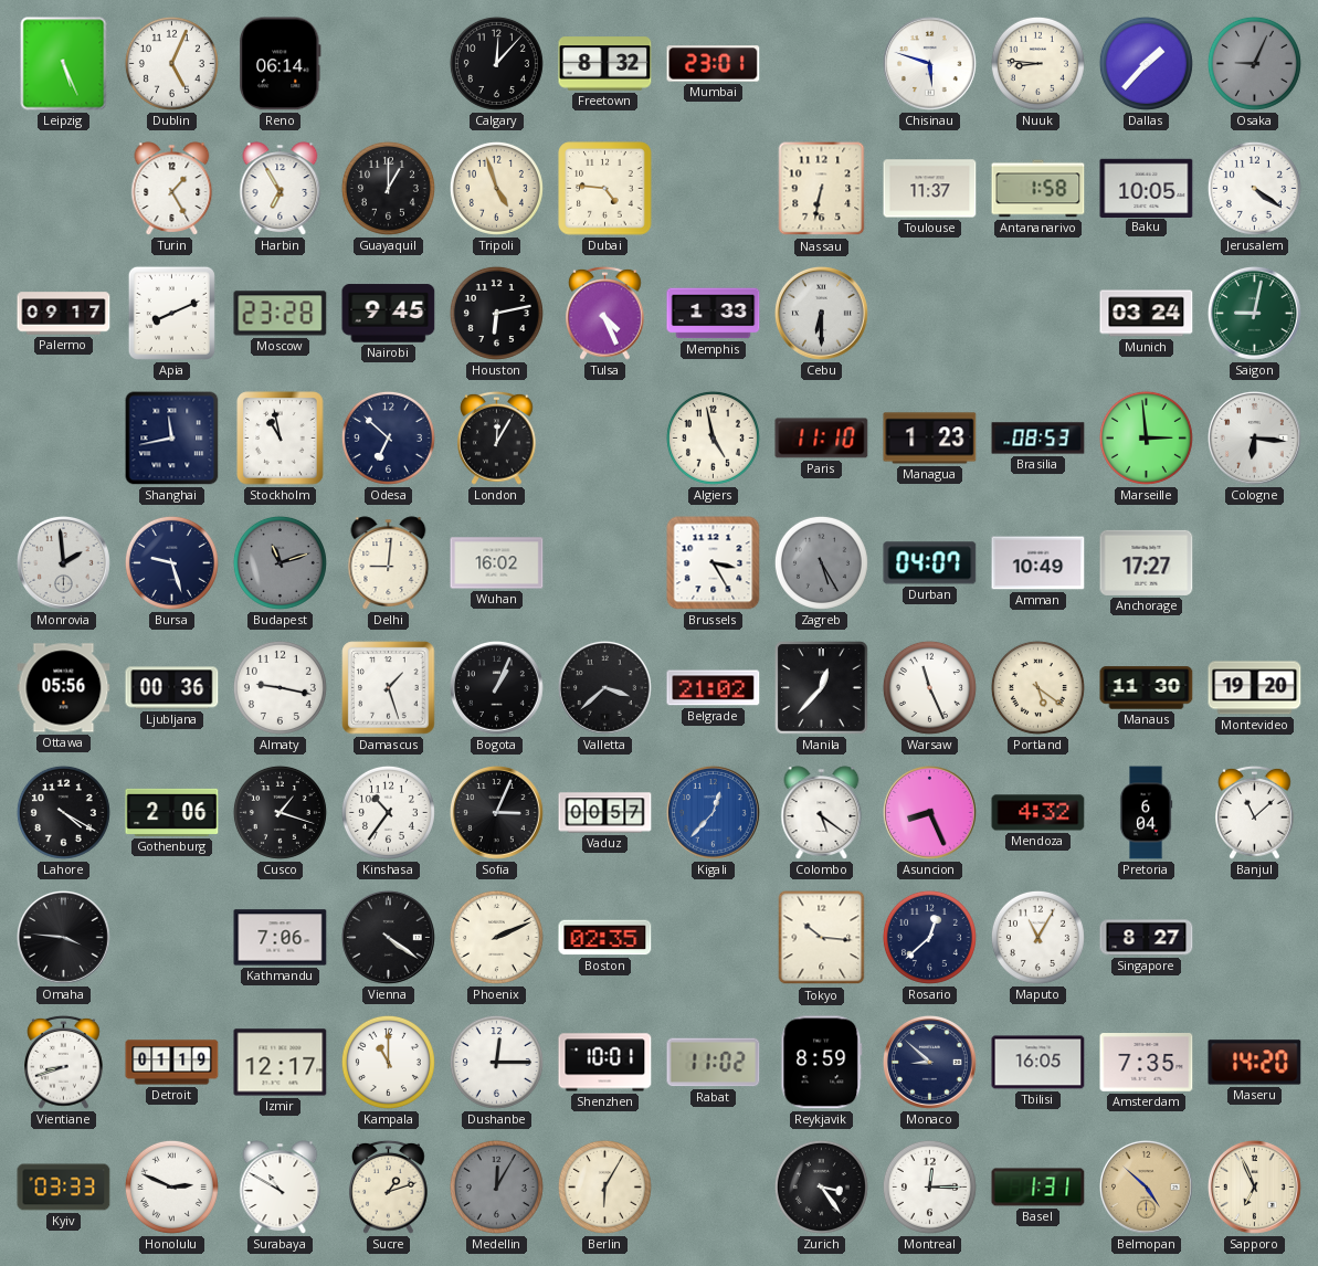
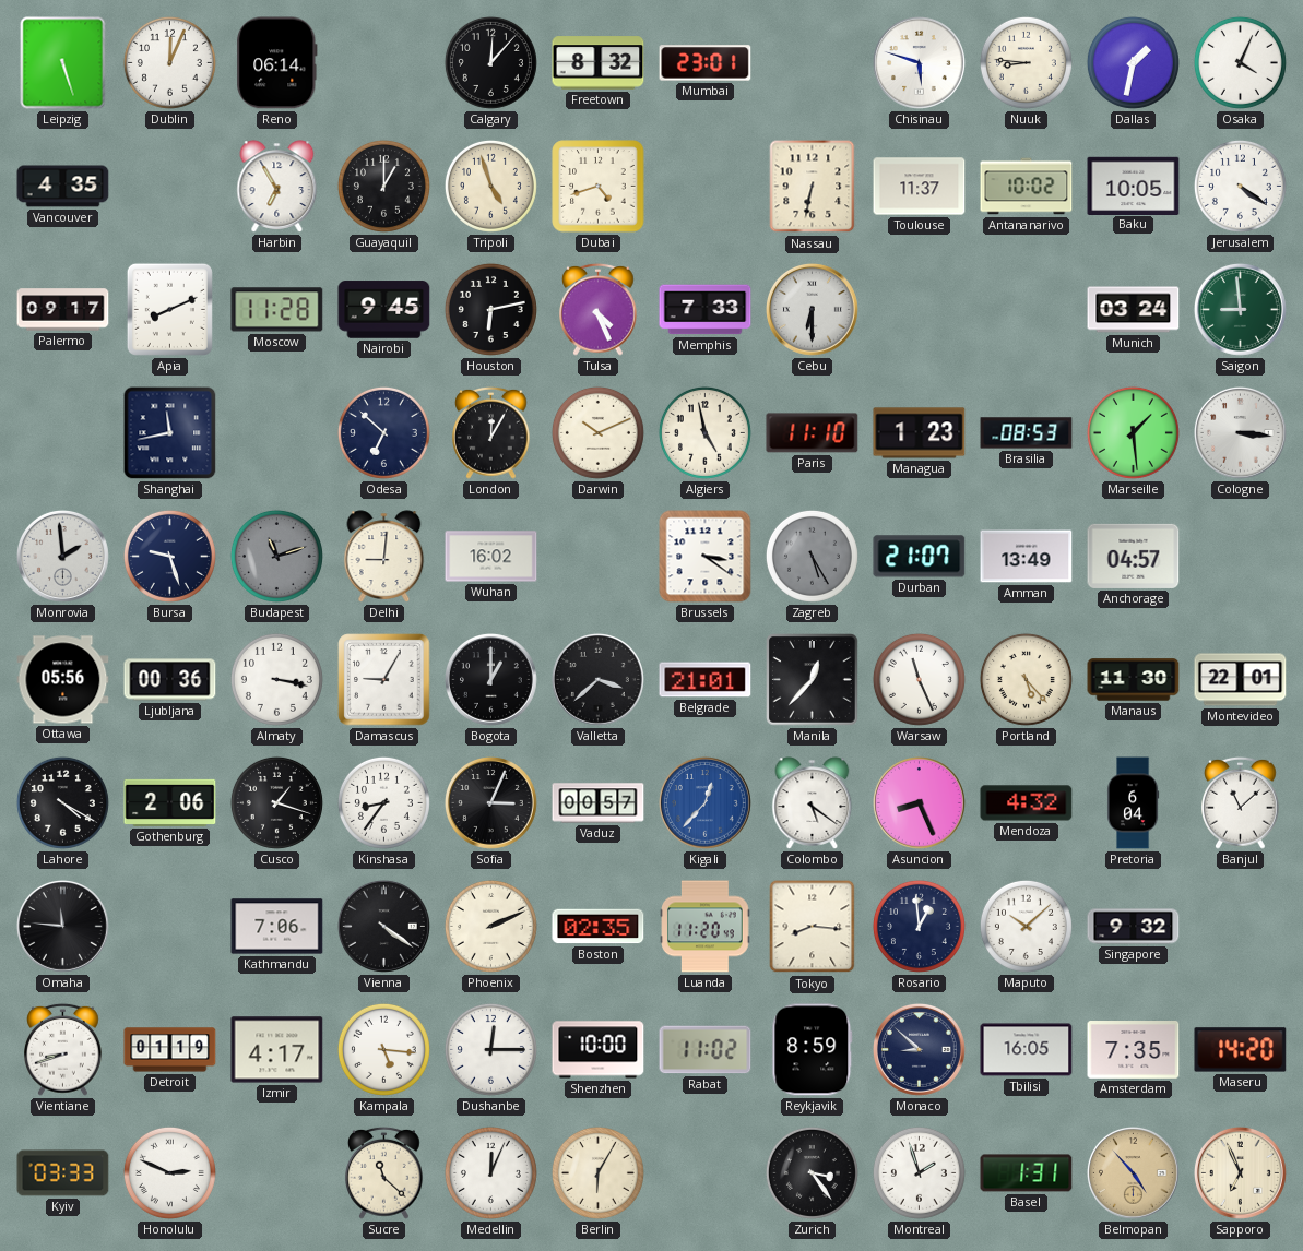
Leipzig: 5:26 -> 5:27 (63, 63)
Dublin: 5:04 -> 12:04 (169, 62)
Dallas: 1:37 -> 1:32 (1133, 62)
Osaka: 9:04 -> 4:04 (1240, 62)
Osaka dial: grey -> white (1240, 62)
Vancouver: none -> 4:35 (63, 187)
Turin: 1:25 -> none (172, 189)
Dubai: 4:46 -> 4:42 (599, 187)
Antananarivo: 1:58 -> 10:02 (1027, 187)
Moscow: 23:28 -> 11:28 (277, 310)
Memphis: 1:33 -> 7:33 (706, 310)
Saigon: 9:02 -> 8:59 (1241, 310)
Stockholm: 10:58 -> none (281, 439)
Darwin: none -> 10:11 (597, 432)
Marseille: 2:59 -> 1:29 (1133, 432)
Cologne: 6:16 -> 3:16 (1241, 433)
Brussels: 3:25 -> 3:21 (706, 557)
Durban: 04:07 -> 21:07 (920, 557)
Amman: 10:49 -> 13:49 (1027, 557)
Anchorage: 17:27 -> 04:57 (1134, 556)
Almaty: 9:17 -> 3:17 (276, 679)
Damascus: 1:27 -> 9:05 (384, 680)
Bogota: 1:04 -> 1:00 (491, 680)
Belgrade: 21:02 -> 21:01 (706, 680)
Portland: 5:21 -> 5:23 (1026, 679)
Montevideo: 19:20 -> 22:01 (1241, 680)
Kinshasa: 10:36 -> 8:36 (383, 802)
Omaha: 3:46 -> 11:46 (63, 927)
Luanda: none -> 11:20 (706, 927)
Tokyo: 10:16 -> 8:16 (813, 927)
Rosario: 12:38 -> 12:59 (919, 926)
Maputo: 11:05 -> 10:08 (1026, 926)
Singapore: 8:27 -> 9:32 (1134, 927)
Izmir: 12:17 -> 4:17 (277, 1050)
Kampala: 11:00 -> 5:16 (383, 1049)
Shenzhen: 10:01 -> 10:00 (599, 1050)
Surabaya: 10:50 -> none (281, 1188)
Sucre: 1:12 -> 11:22 (384, 1172)
Medellin: 12:05 -> 12:04 (490, 1172)
Medellin dial: grey -> white (490, 1172)
Montreal: 12:15 -> 1:57 (919, 1172)
Belmopan: 4:52 -> 4:53 (1134, 1173)
